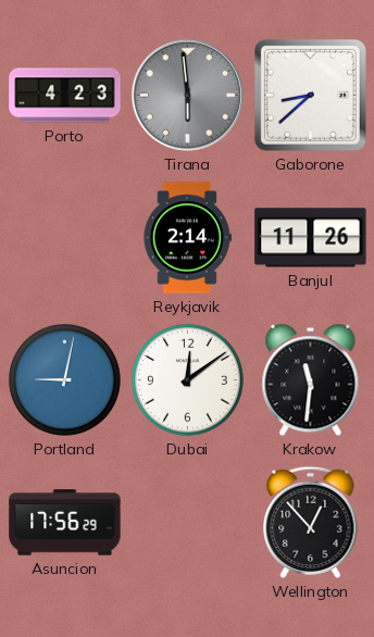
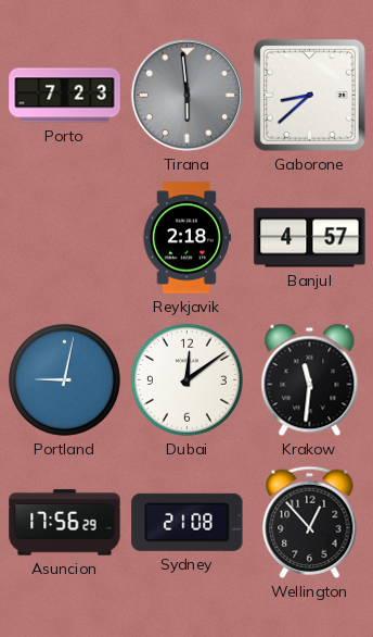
Porto: 4:23 -> 7:23 (65, 96)
Reykjavik: 2:14 -> 2:18 (186, 238)
Banjul: 11:26 -> 4:57 (310, 238)
Sydney: none -> 21:08 (188, 522)
